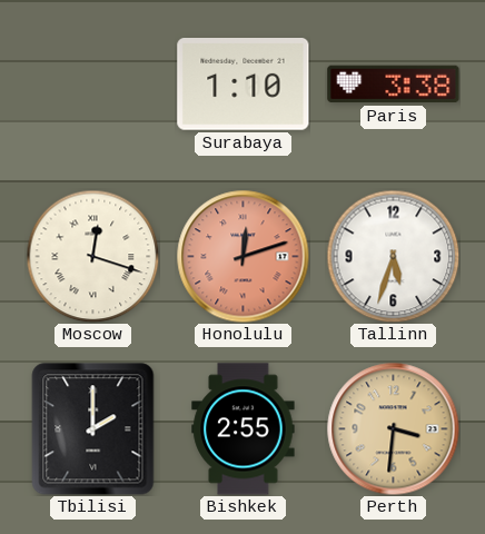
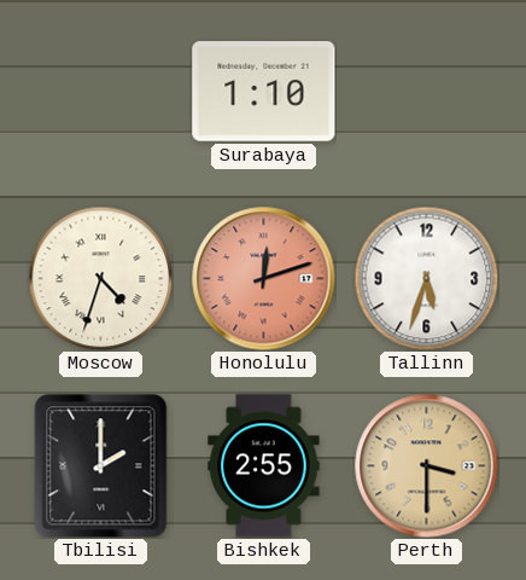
Paris: 3:38 -> none (394, 85)
Moscow: 12:18 -> 4:33 (100, 278)
Perth: 3:31 -> 3:30 (427, 466)
